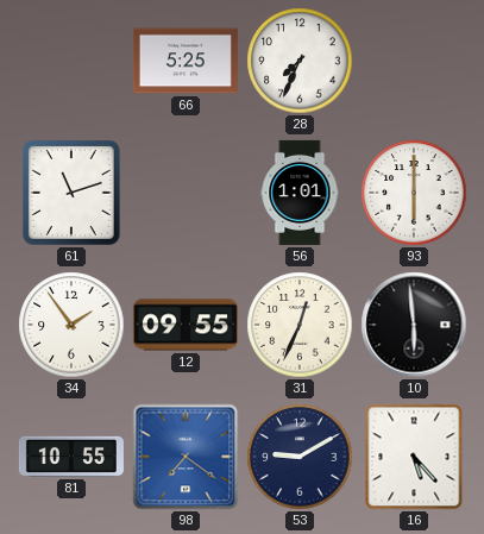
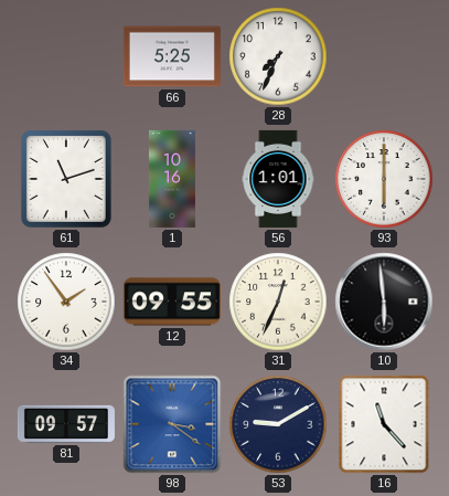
1: none -> 10:16 (172, 179)
81: 10:55 -> 09:57 (66, 424)
98: 7:21 -> 3:21 (172, 424)
16: 5:23 -> 11:23 (384, 424)
